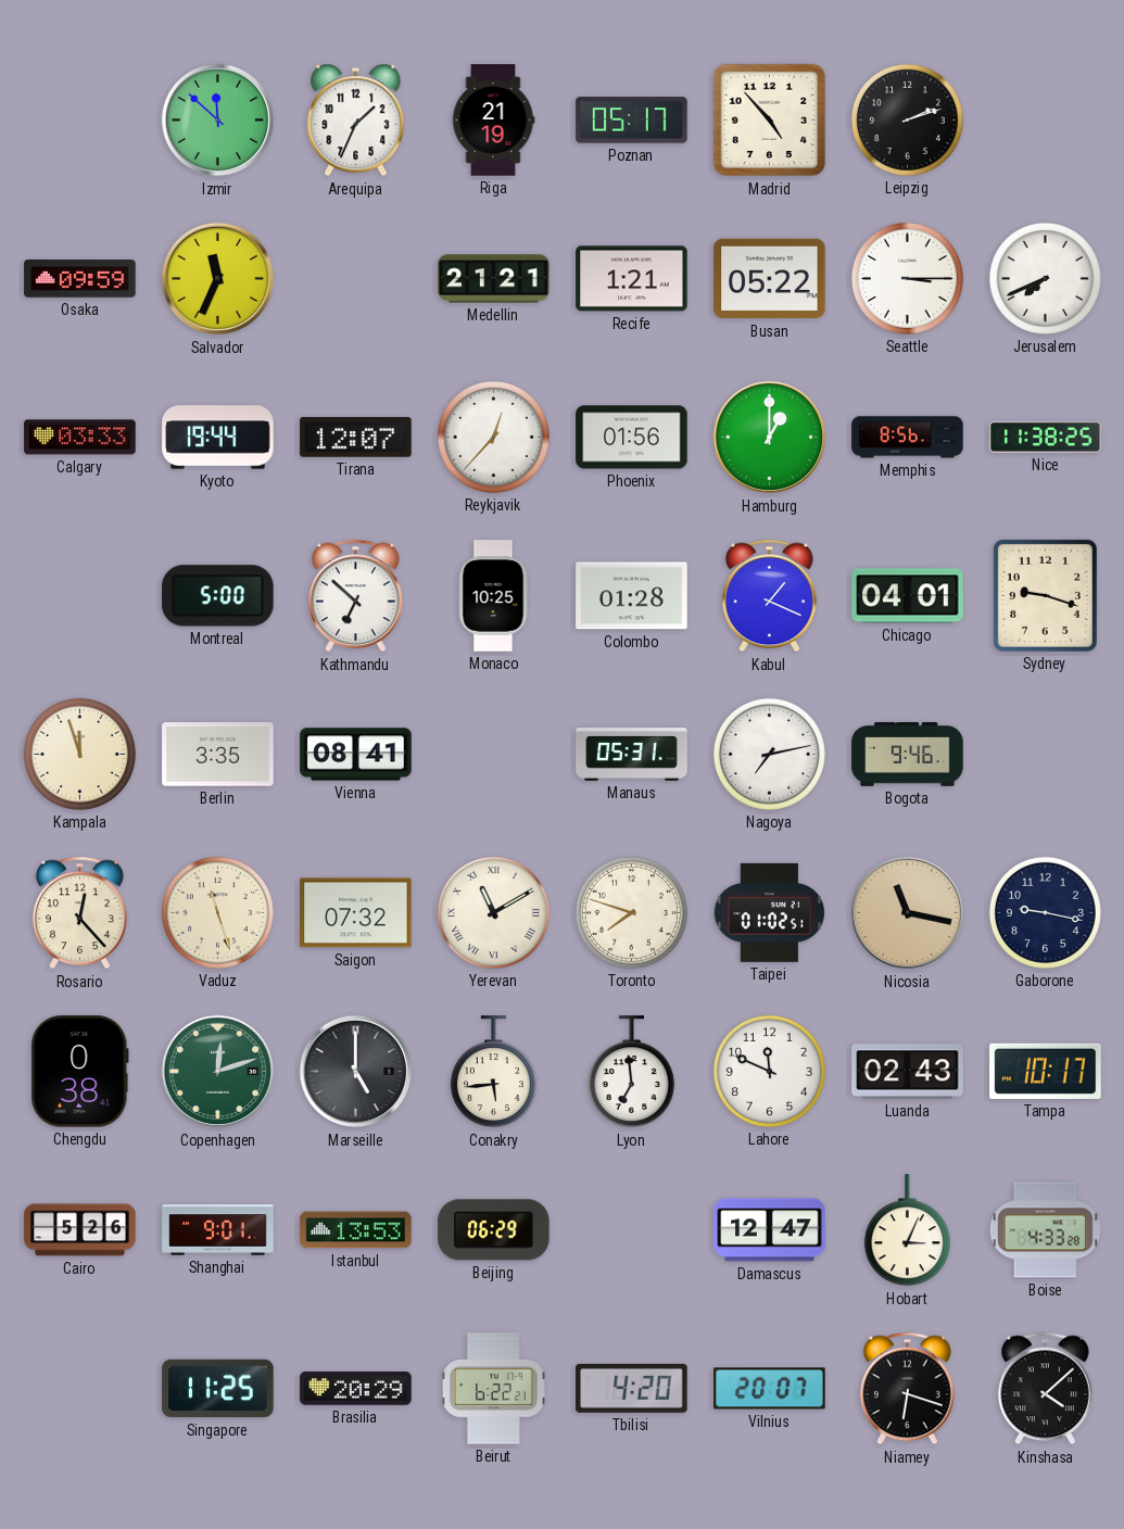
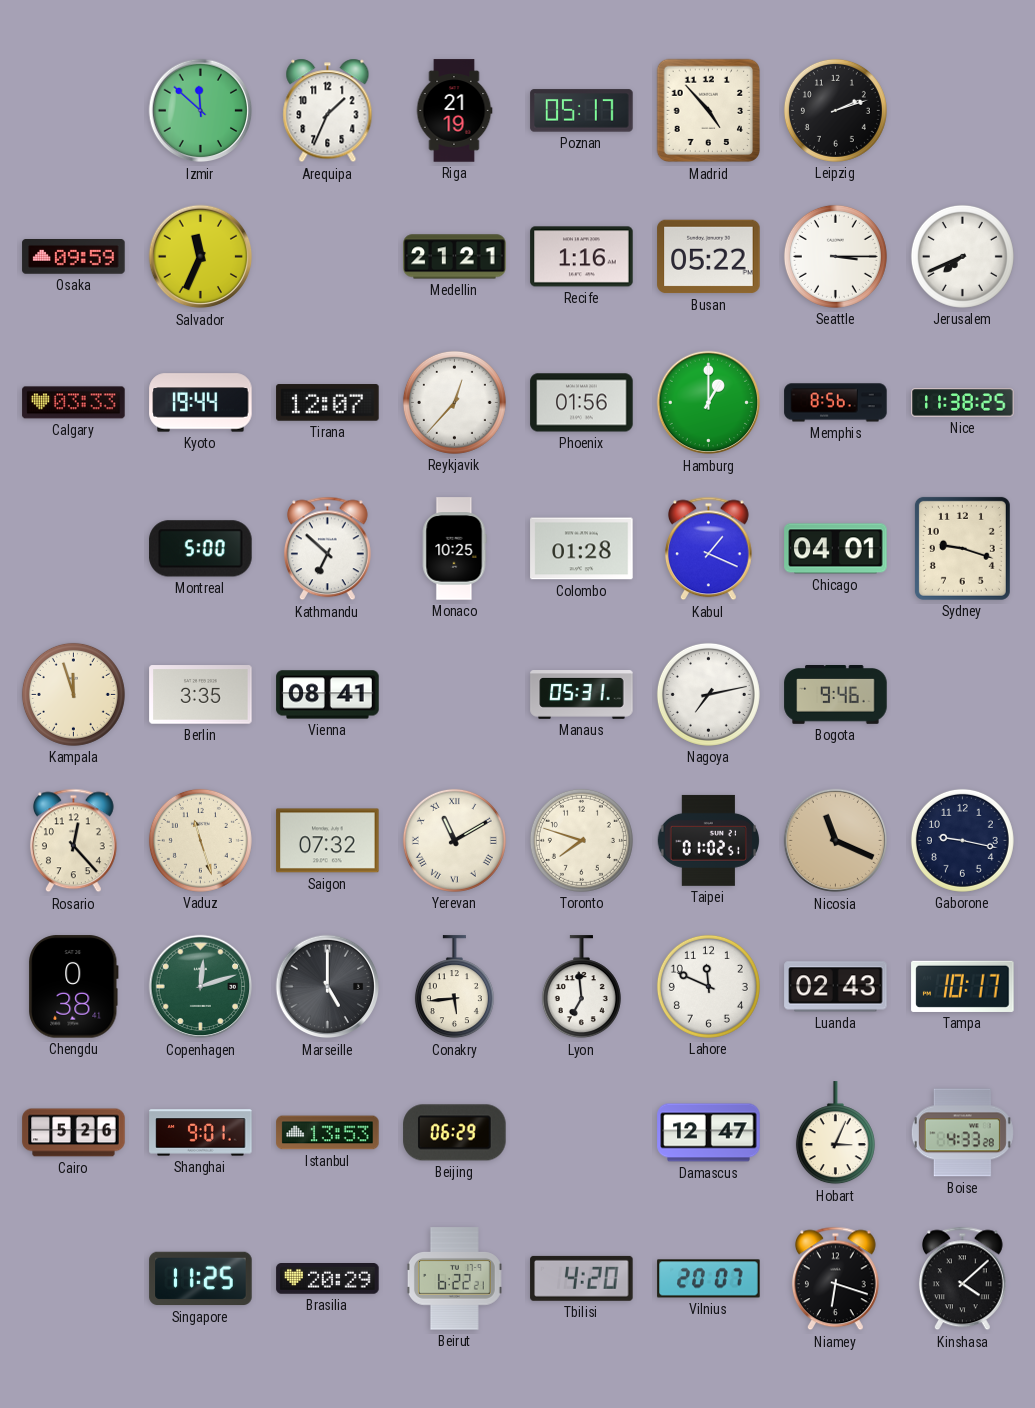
Recife: 1:21 -> 1:16 (582, 257)
Nicosia: 11:17 -> 11:19 (836, 841)
